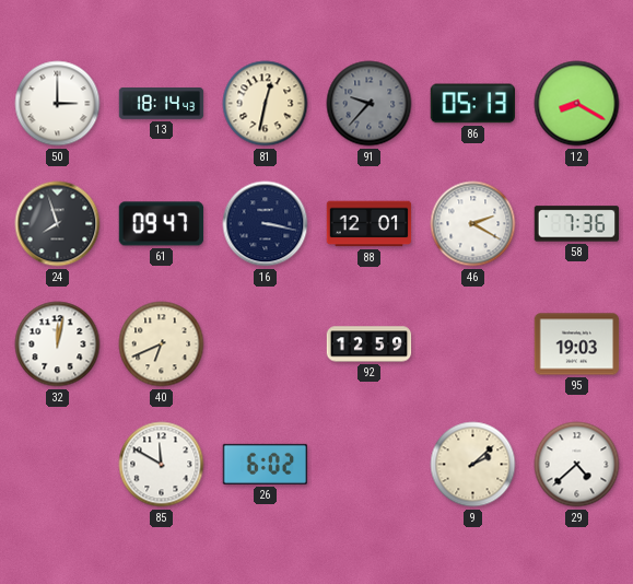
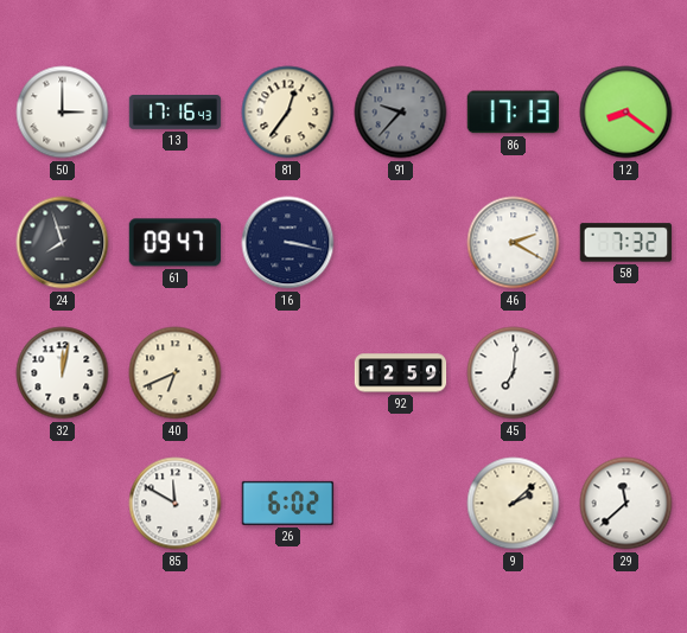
13: 18:14 -> 17:16 (176, 113)
81: 12:32 -> 12:36 (288, 113)
86: 05:13 -> 17:13 (513, 113)
12: 8:20 -> 8:21 (626, 113)
88: 12:01 -> none (370, 224)
58: 7:36 -> 7:32 (626, 243)
45: none -> 7:01 (514, 373)
95: 19:03 -> none (577, 344)
29: 4:38 -> 11:38 (626, 504)
